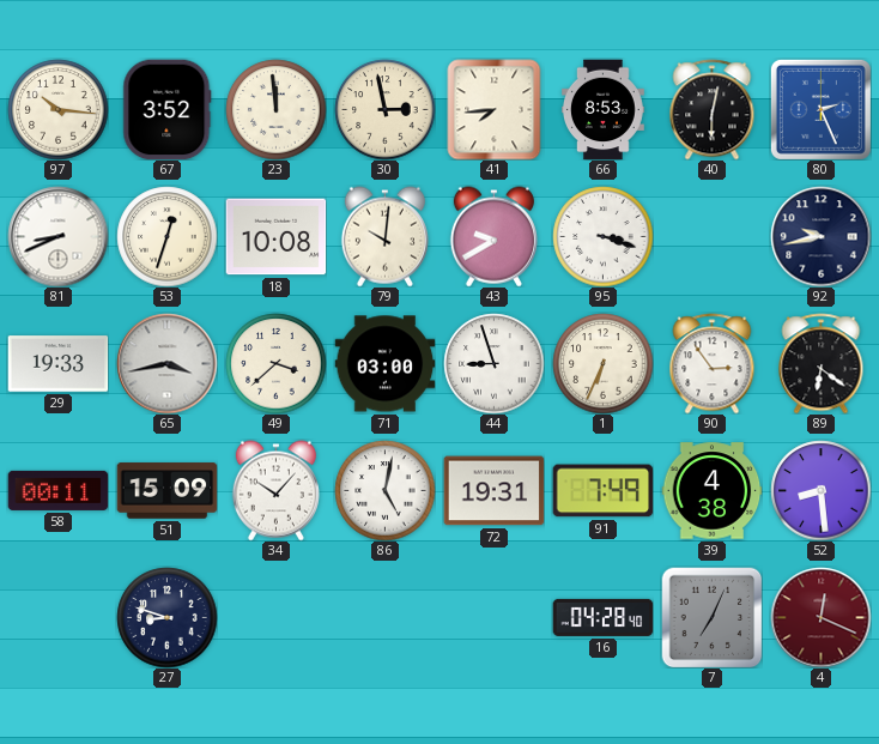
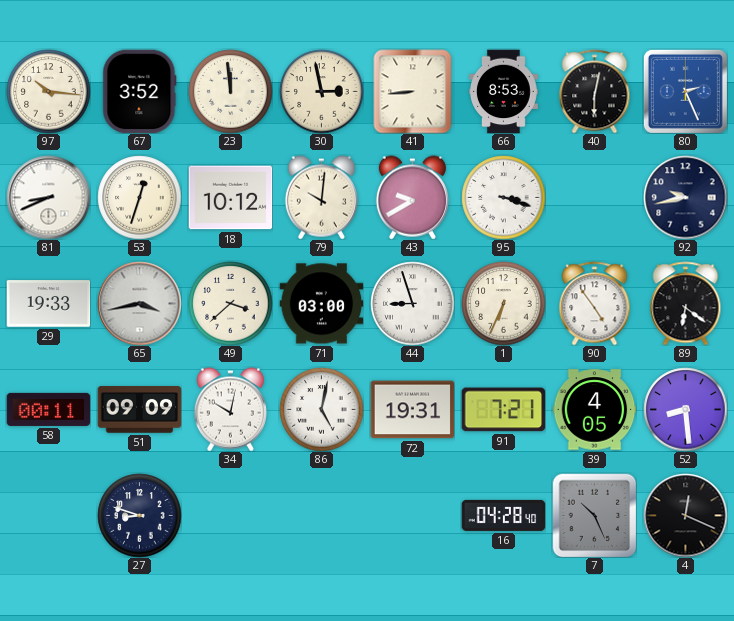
41: 7:44 -> 8:44 (413, 91)
18: 10:08 -> 10:12 (230, 198)
90: 2:54 -> 4:54 (595, 303)
51: 15:09 -> 09:09 (139, 410)
34: 10:07 -> 10:02 (230, 409)
91: 7:49 -> 7:21 (503, 410)
39: 4:38 -> 4:05 (594, 410)
7: 7:04 -> 10:26 (594, 515)
4 dial: burgundy -> black (685, 515)
